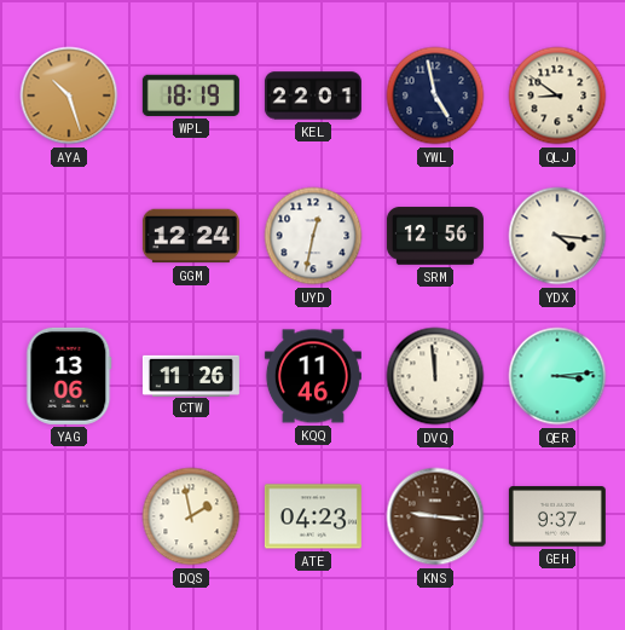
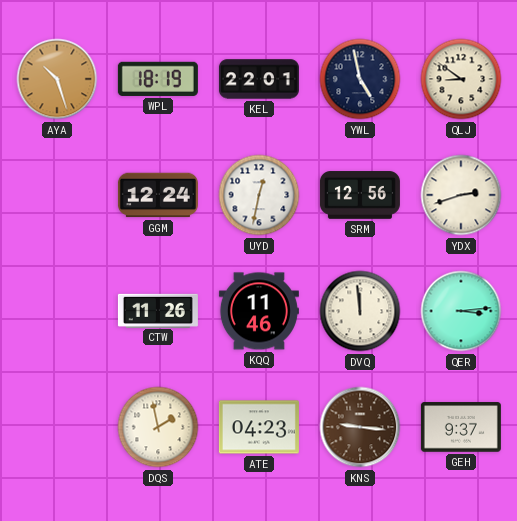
YDX: 4:16 -> 2:42 (461, 195)
YAG: 13:06 -> none (69, 376)
